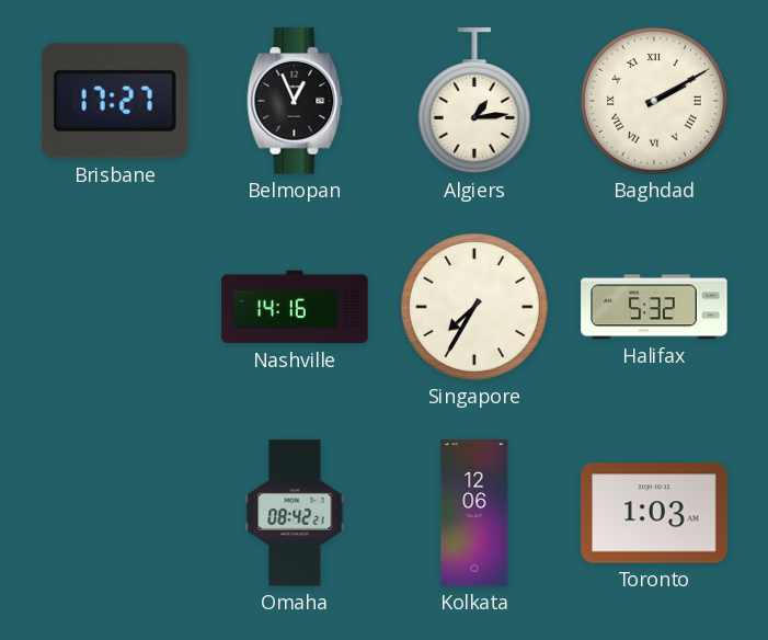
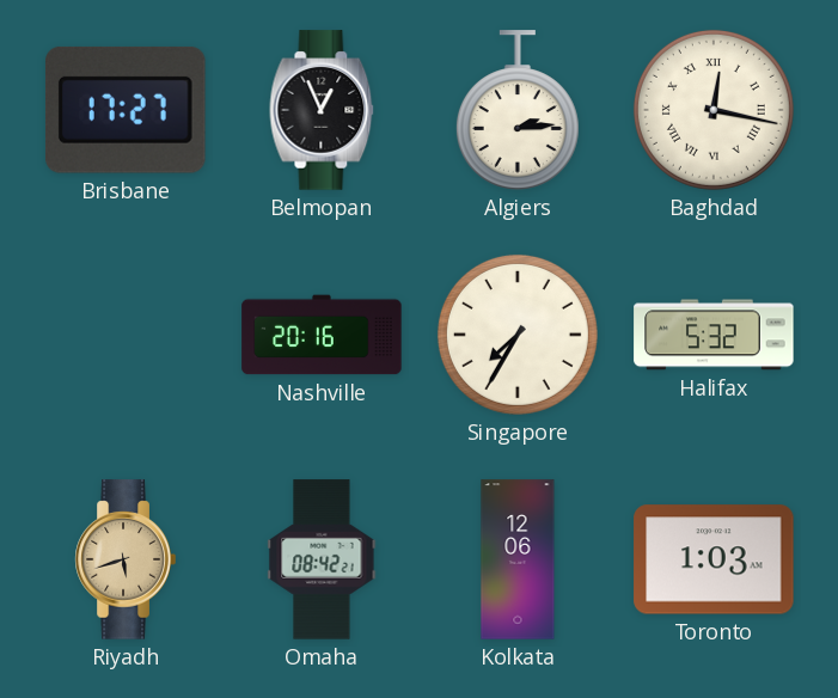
Algiers: 1:14 -> 2:14 (518, 110)
Baghdad: 2:10 -> 12:17 (714, 110)
Nashville: 14:16 -> 20:16 (322, 335)
Riyadh: none -> 5:42 (126, 559)
